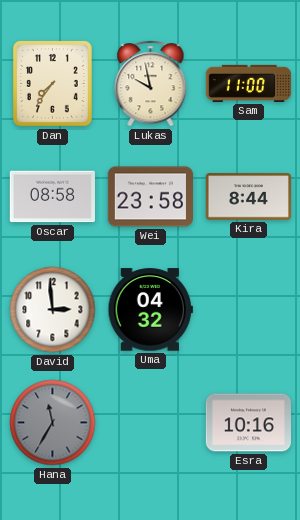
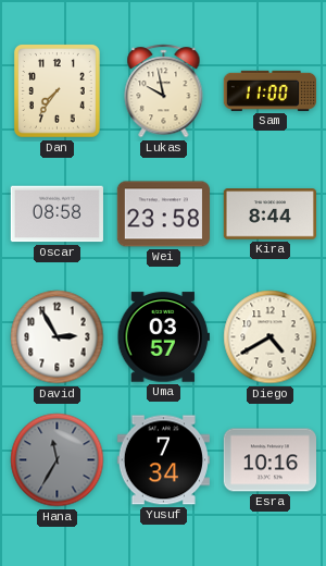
David: 2:59 -> 2:55 (58, 337)
Uma: 04:32 -> 03:57 (163, 337)
Diego: none -> 4:40 (271, 337)
Yusuf: none -> 7:34 (163, 460)
